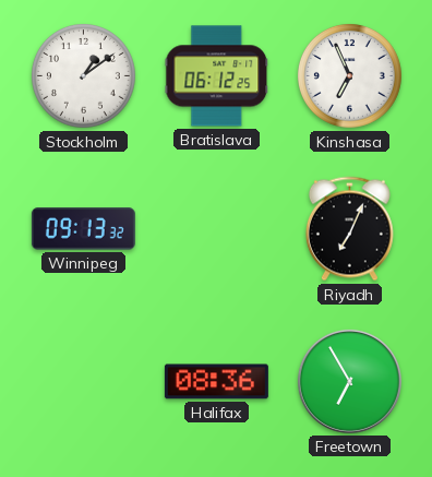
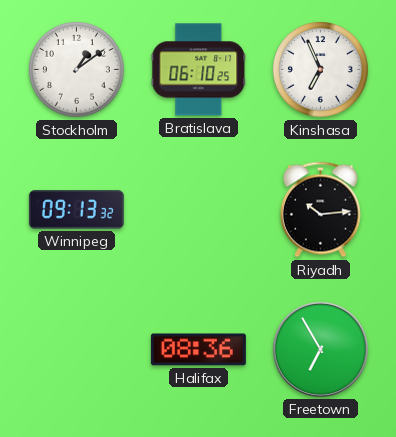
Bratislava: 06:12 -> 06:10 (199, 70)
Riyadh: 7:04 -> 10:14 (320, 210)
